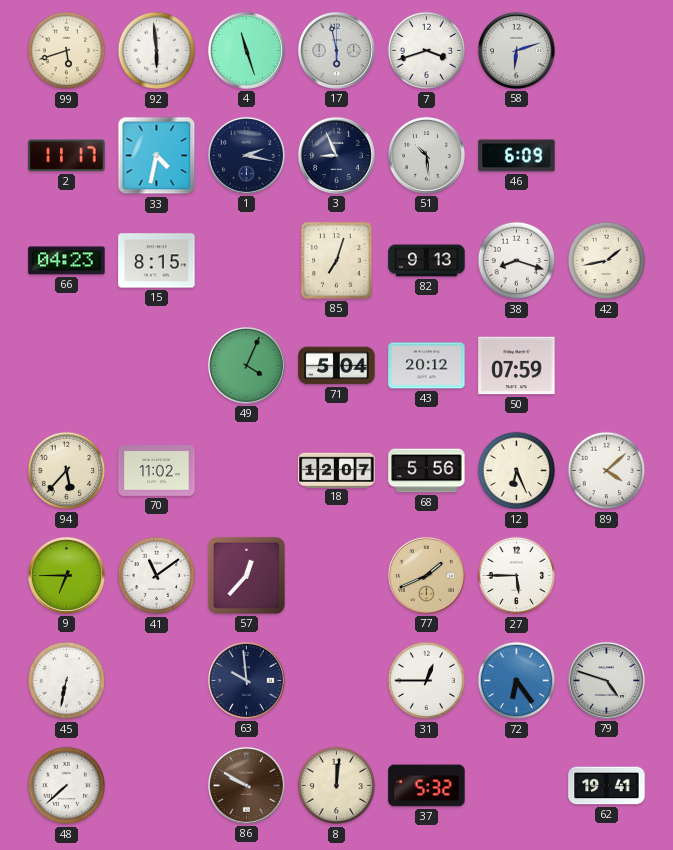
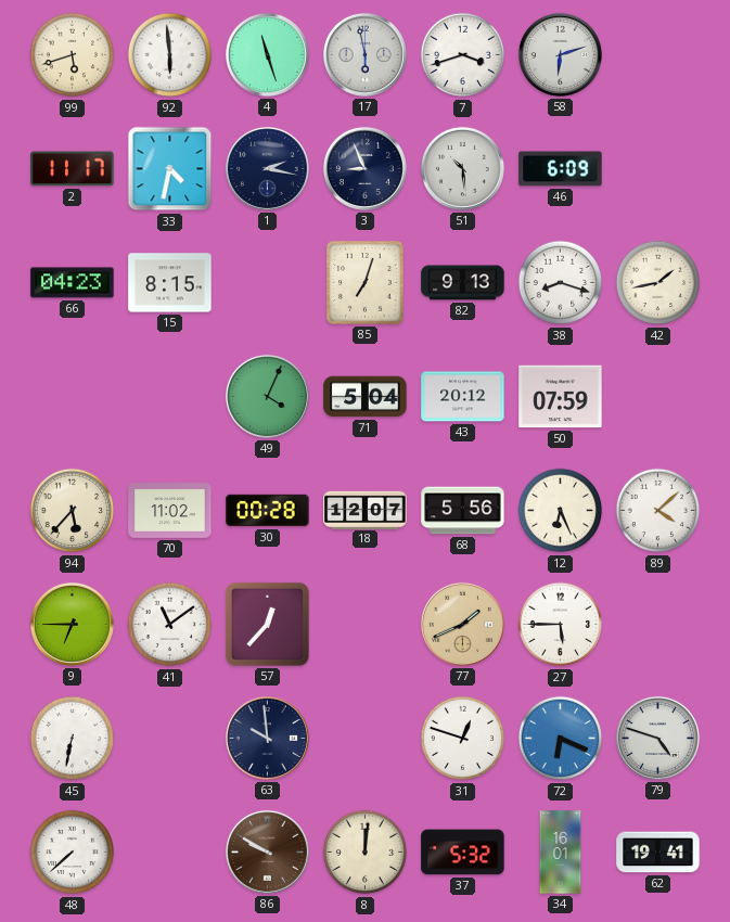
30: none -> 00:28 (268, 511)
31: 12:45 -> 12:48 (463, 739)
72: 6:24 -> 6:19 (561, 739)
34: none -> 16:01 (561, 853)
